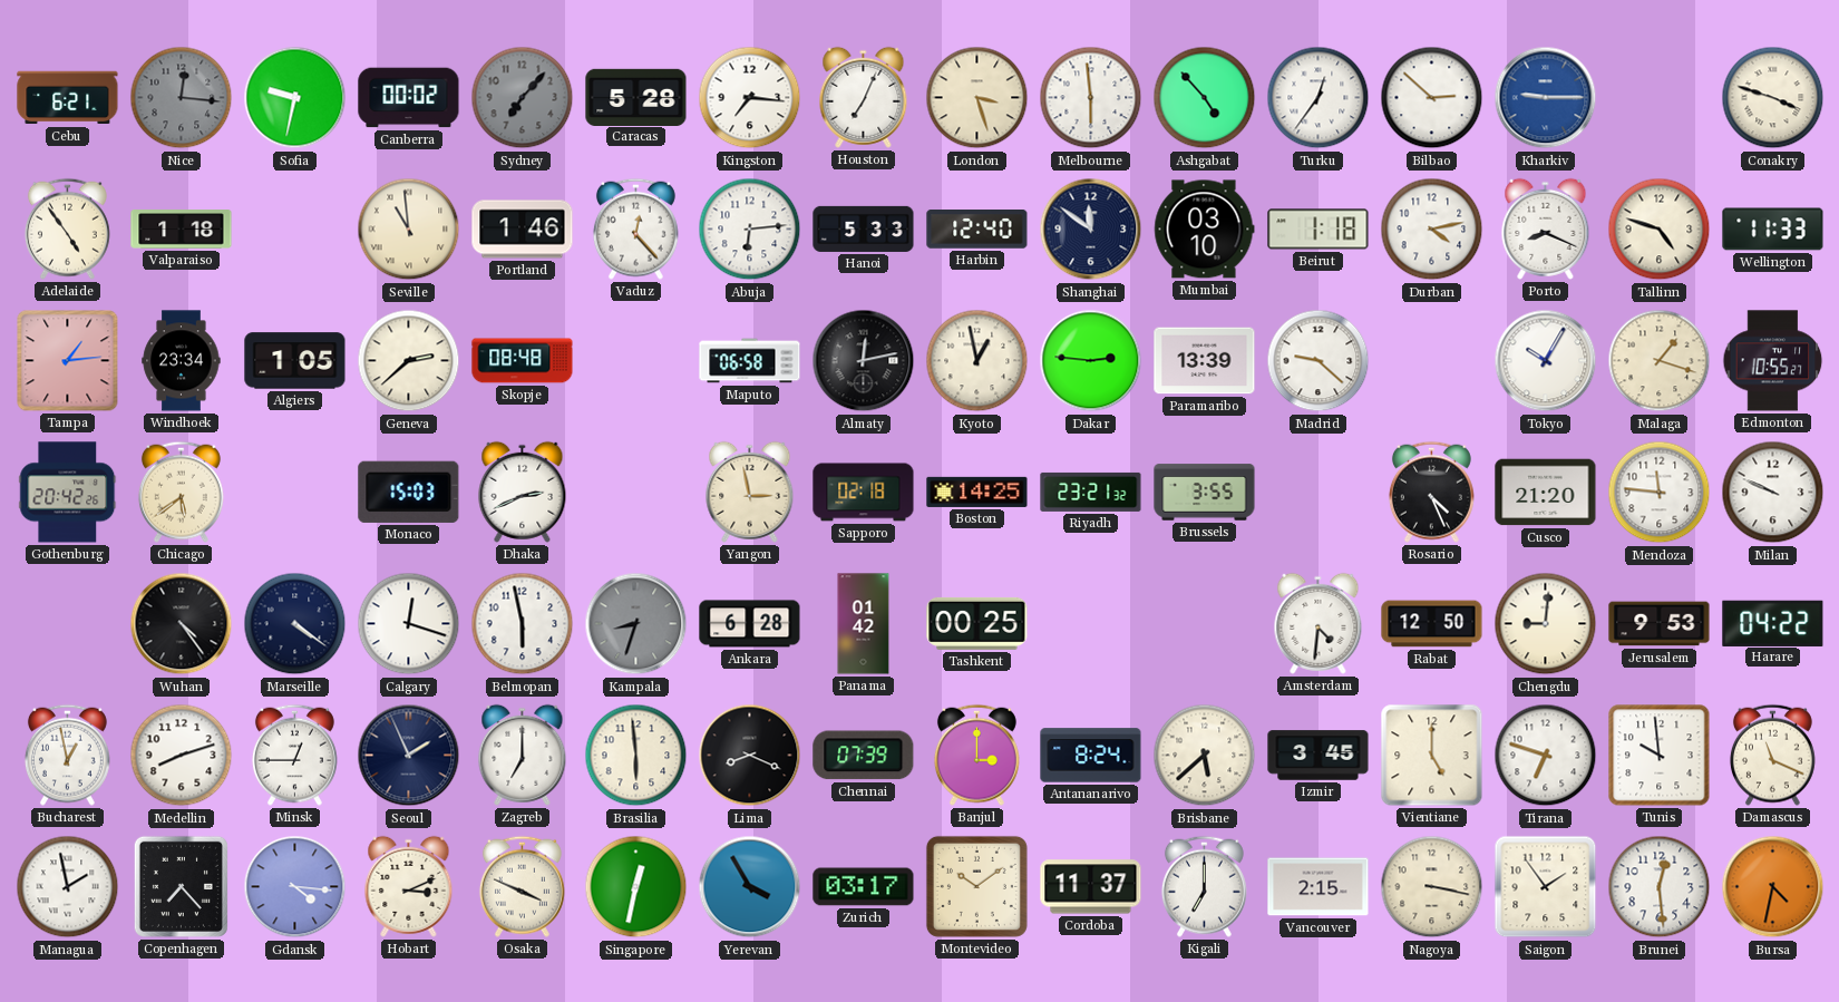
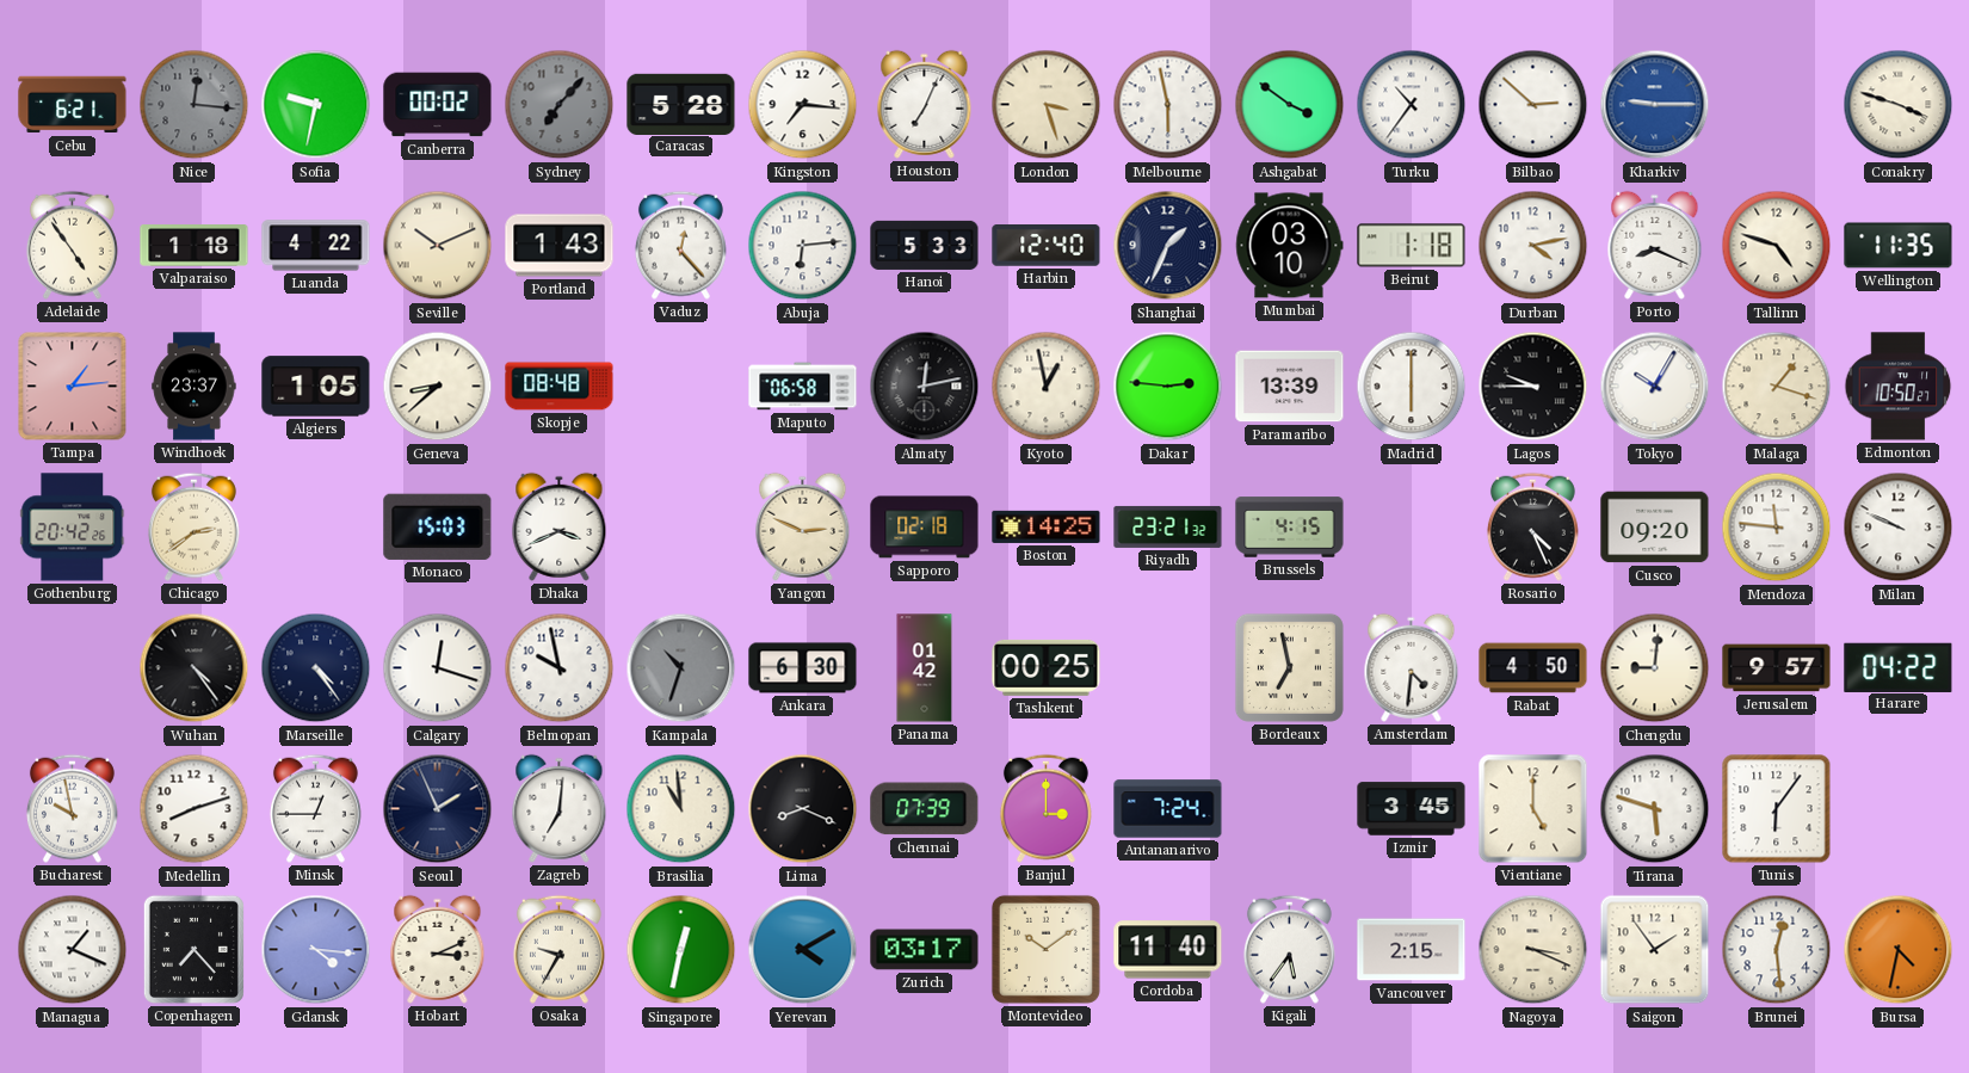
Melbourne: 5:59 -> 5:58 (1168, 105)
Ashgabat: 4:53 -> 3:51 (1290, 105)
Turku: 12:36 -> 10:36 (1412, 105)
Luanda: none -> 4:22 (316, 246)
Seville: 10:59 -> 10:11 (438, 246)
Portland: 1:46 -> 1:43 (560, 246)
Shanghai: 11:51 -> 1:34 (1168, 246)
Wellington: 11:33 -> 11:35 (1899, 246)
Windhoek: 23:34 -> 23:37 (195, 387)
Geneva: 2:38 -> 8:38 (438, 387)
Madrid: 9:22 -> 6:00 (1412, 387)
Lagos: none -> 9:45 (1533, 387)
Edmonton: 10:55 -> 10:50 (1899, 387)
Chicago: 5:39 -> 2:39 (193, 526)
Dhaka: 2:41 -> 3:41 (560, 526)
Yangon: 2:58 -> 2:49 (803, 526)
Brussels: 3:55 -> 4:15 (1290, 528)
Cusco: 21:20 -> 09:20 (1655, 528)
Marseille: 4:21 -> 4:24 (316, 668)
Belmopan: 5:58 -> 9:58 (560, 668)
Kampala: 8:33 -> 10:33 (681, 668)
Ankara: 6:28 -> 6:30 (803, 668)
Bordeaux: none -> 6:58 (1289, 667)
Rabat: 12:50 -> 4:50 (1533, 668)
Jerusalem: 9:53 -> 9:57 (1777, 668)
Bucharest: 12:58 -> 9:58 (72, 808)
Zagreb: 7:00 -> 7:01 (560, 808)
Brasilia: 5:59 -> 10:59 (681, 809)
Antananarivo: 8:24 -> 7:24 (1168, 809)
Brisbane: 5:38 -> none (1205, 756)
Tirana: 6:48 -> 5:48 (1655, 809)
Tunis: 9:59 -> 6:06 (1777, 809)
Damascus: 11:19 -> none (1772, 755)
Managua: 1:58 -> 1:19 (73, 950)
Osaka: 3:49 -> 9:35 (558, 949)
Yerevan: 3:55 -> 4:10 (803, 950)
Cordoba: 11:37 -> 11:40 (1168, 950)
Kigali: 7:00 -> 5:36 (1289, 949)
Nagoya: 3:17 -> 3:19 (1533, 950)
